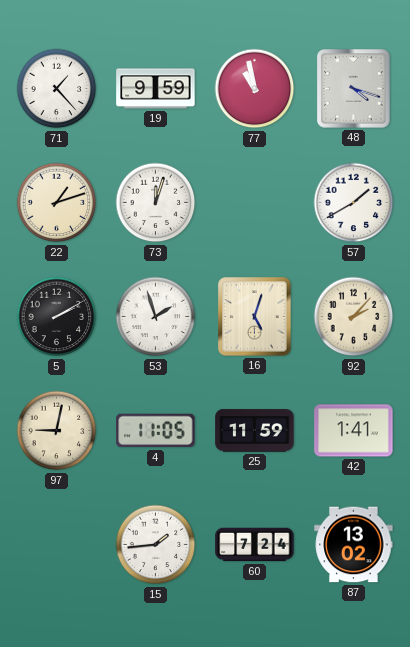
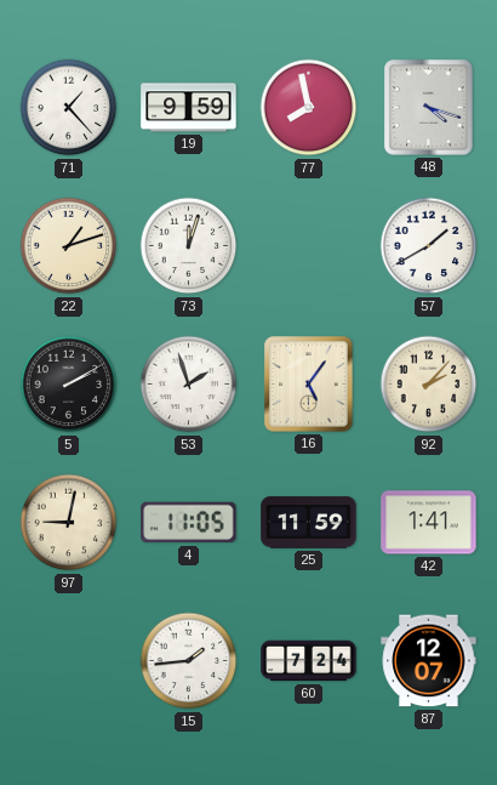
77: 10:58 -> 7:58 (309, 108)
16: 5:03 -> 5:06 (309, 385)
87: 13:02 -> 12:07 (429, 661)
